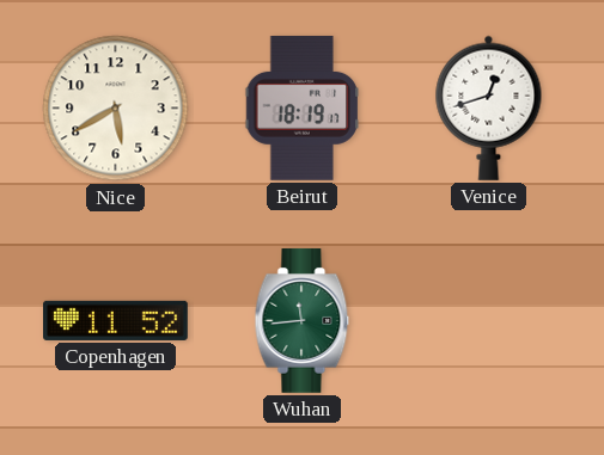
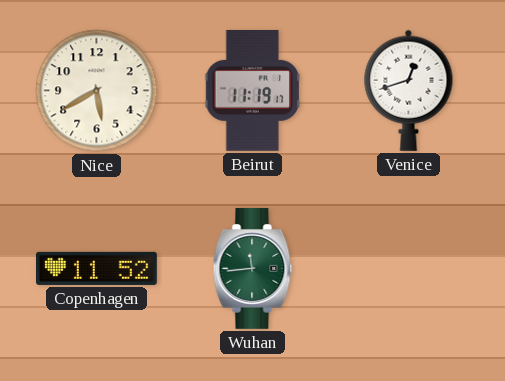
Beirut: 18:19 -> 11:19 (253, 90)
